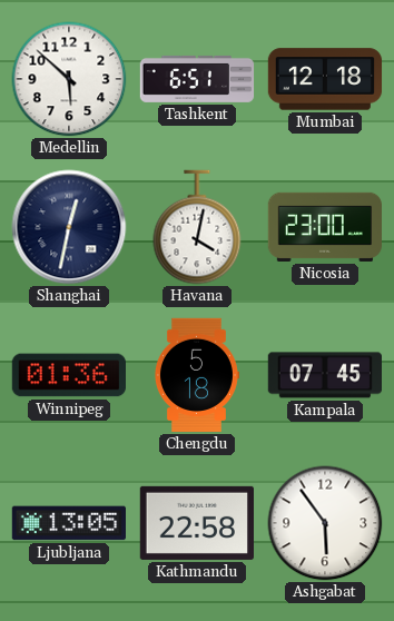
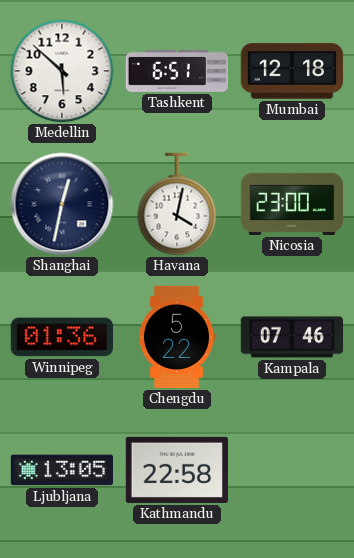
Chengdu: 5:18 -> 5:22 (176, 337)
Kampala: 07:45 -> 07:46 (291, 337)
Ashgabat: 5:54 -> none (325, 523)
